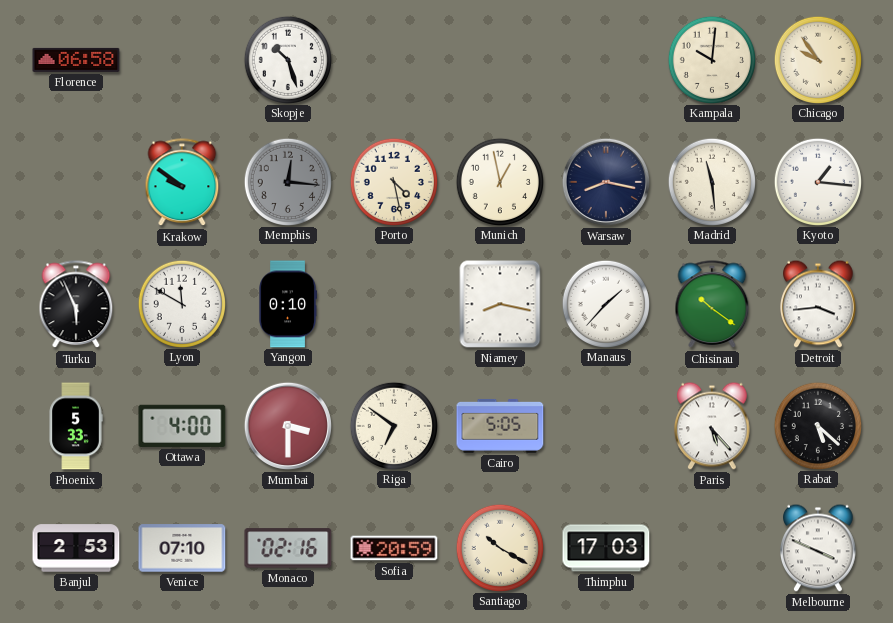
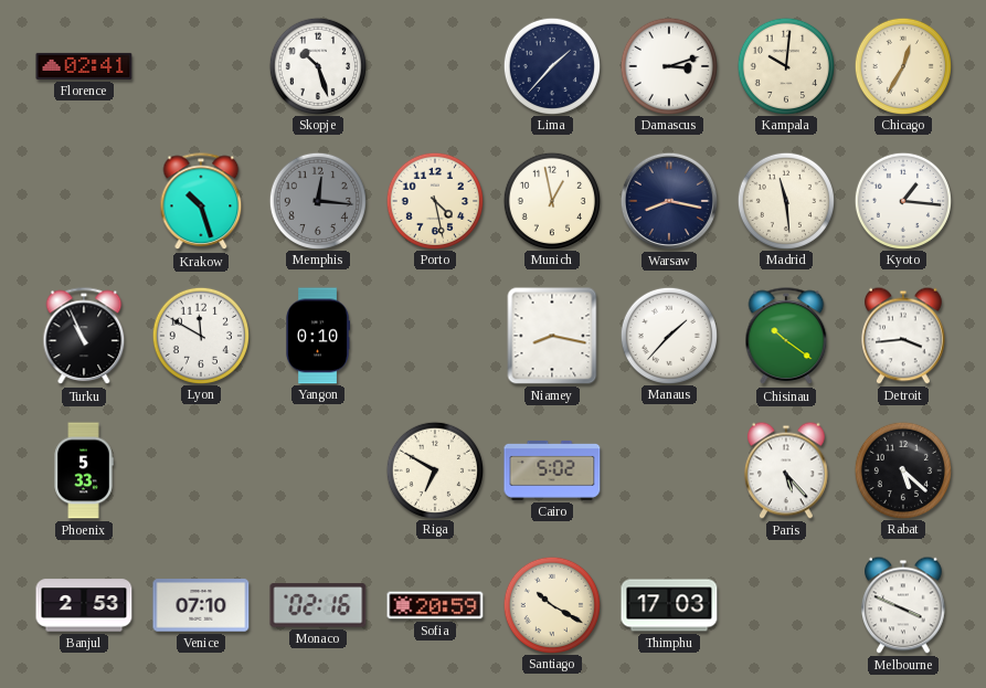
Florence: 06:58 -> 02:41 (84, 66)
Lima: none -> 1:37 (551, 65)
Damascus: none -> 3:12 (668, 65)
Chicago: 9:54 -> 12:35 (902, 65)
Krakow: 9:51 -> 10:27 (201, 202)
Turku: 5:56 -> 10:56 (84, 337)
Ottawa: 4:00 -> none (182, 426)
Mumbai: 3:30 -> none (288, 426)
Riga: 6:51 -> 6:50 (434, 469)
Cairo: 5:05 -> 5:02 (552, 470)
